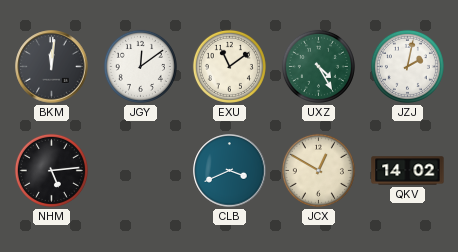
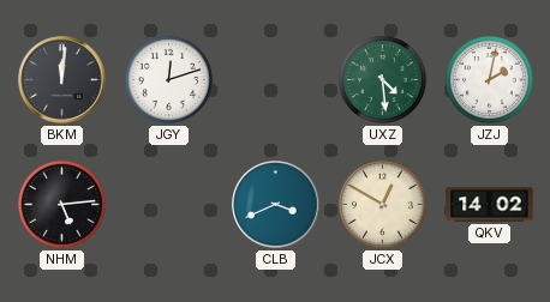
JGY: 12:09 -> 12:12 (168, 79)
EXU: 11:09 -> none (229, 66)
UXZ: 4:25 -> 4:29 (382, 79)
